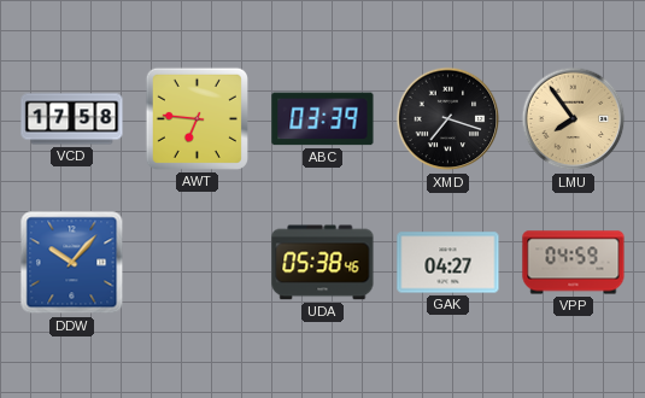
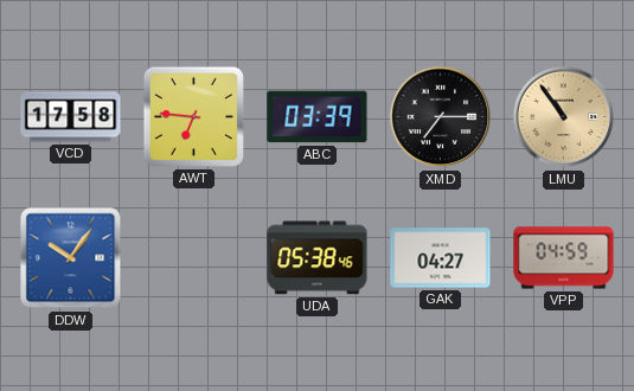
XMD: 7:18 -> 7:15 (441, 117)
LMU: 7:54 -> 10:54 (564, 117)
DDW: 10:07 -> 10:06 (71, 258)
